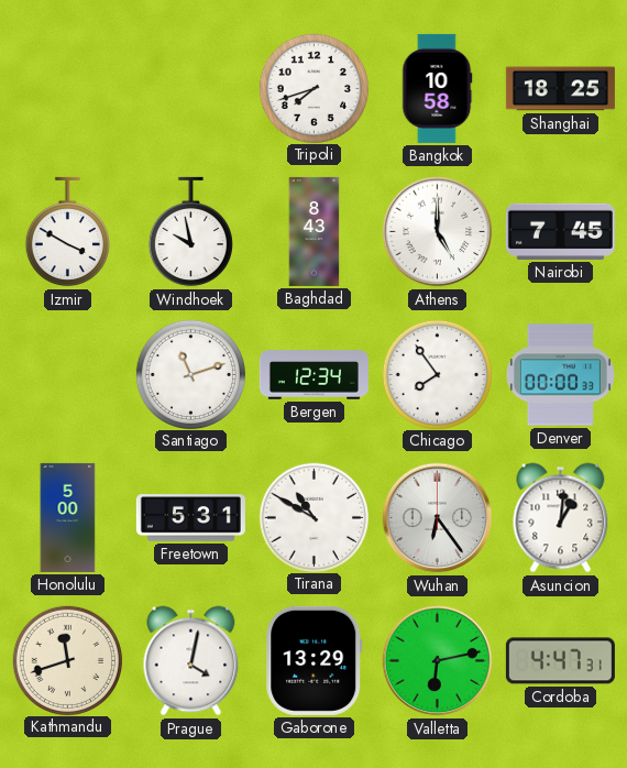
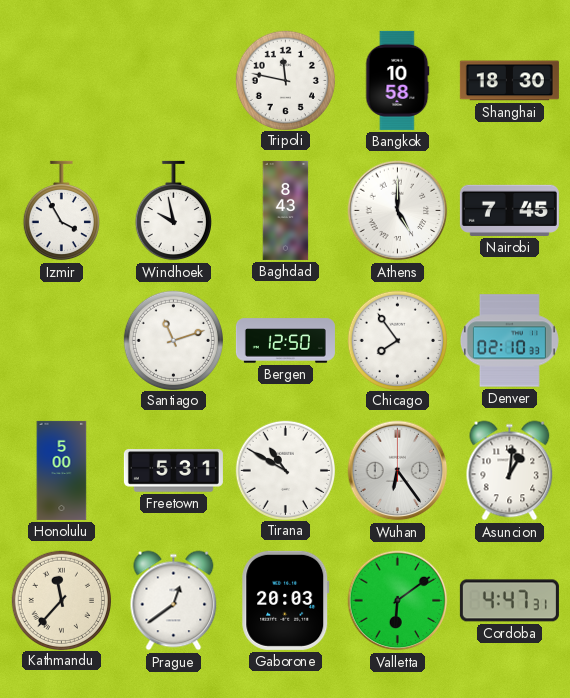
Tripoli: 7:42 -> 11:47 (285, 80)
Shanghai: 18:25 -> 18:30 (509, 81)
Izmir: 3:50 -> 3:55 (61, 211)
Bergen: 12:34 -> 12:50 (285, 341)
Denver: 00:00 -> 02:10 (509, 341)
Kathmandu: 11:42 -> 11:37 (61, 600)
Prague: 4:02 -> 12:39 (174, 601)
Gaborone: 13:29 -> 20:03 (286, 600)
Valletta: 6:13 -> 6:09 (398, 601)
